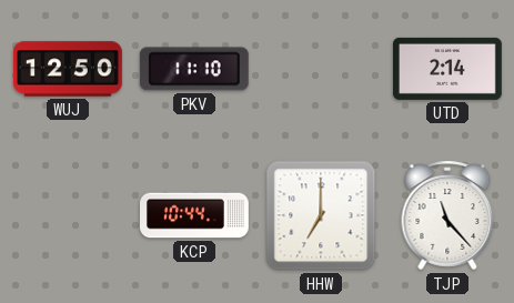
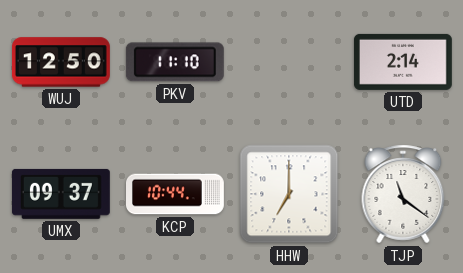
UMX: none -> 09:37 (61, 194)
TJP: 11:23 -> 11:21 (403, 194)
